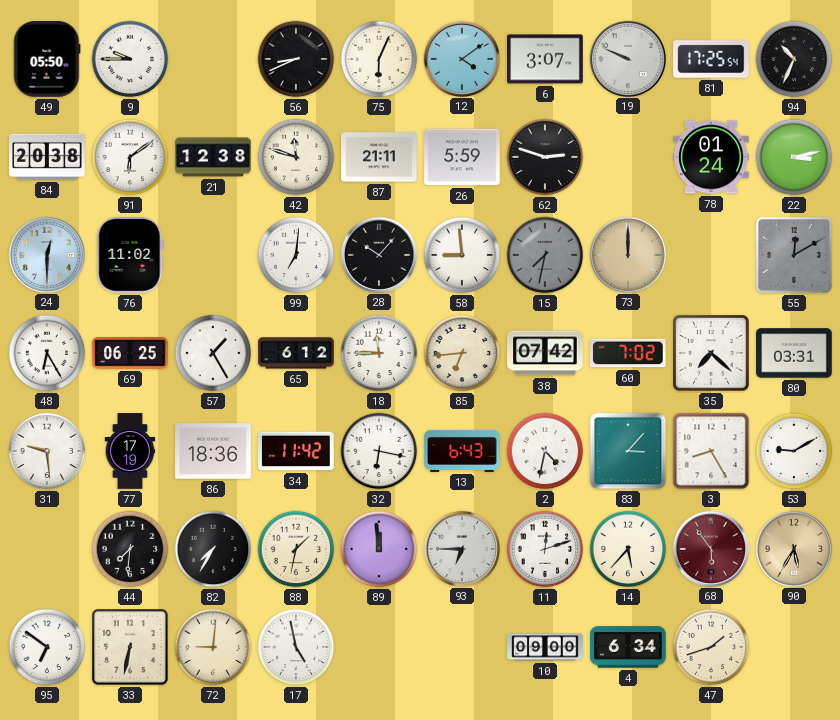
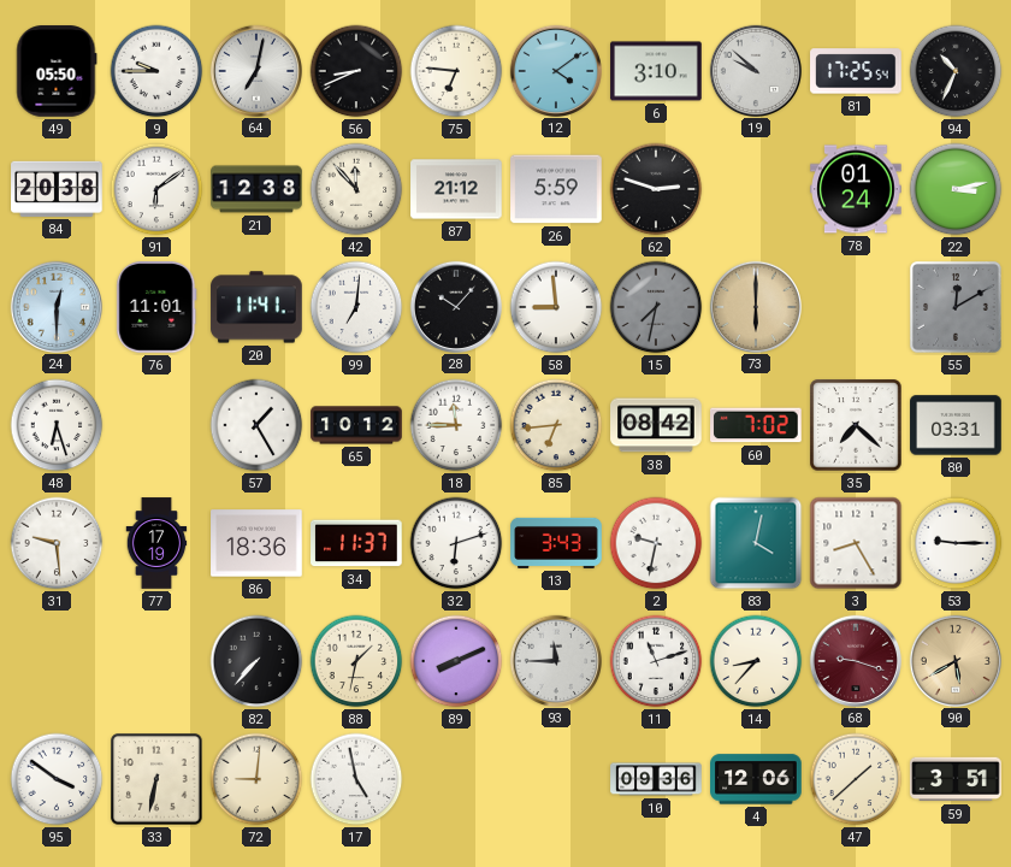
64: none -> 7:02 (255, 70)
75: 6:04 -> 6:46 (456, 71)
6: 3:07 -> 3:10 (656, 71)
19: 9:49 -> 9:52 (755, 70)
42: 11:48 -> 11:53 (356, 189)
87: 21:11 -> 21:12 (456, 189)
76: 11:02 -> 11:01 (156, 307)
20: none -> 11:41 (256, 307)
73: 12:00 -> 6:00 (755, 306)
48: 6:25 -> 6:27 (57, 425)
69: 06:25 -> none (130, 353)
65: 6:12 -> 10:12 (356, 425)
38: 07:42 -> 08:42 (656, 425)
34: 11:42 -> 11:37 (356, 543)
32: 6:17 -> 6:12 (456, 543)
13: 6:43 -> 3:43 (556, 543)
2: 4:32 -> 9:32 (656, 543)
83: 3:07 -> 4:02 (756, 543)
53: 9:10 -> 9:15 (956, 543)
44: 7:31 -> none (130, 549)
82: 7:35 -> 7:37 (256, 661)
89: 11:59 -> 8:11 (456, 661)
93: 6:45 -> 11:45 (555, 660)
11: 12:12 -> 11:12 (656, 661)
14: 5:37 -> 8:37 (756, 661)
68: 5:54 -> 9:18 (855, 660)
90: 5:35 -> 5:40 (954, 660)
95: 6:51 -> 3:51 (57, 779)
10: 09:00 -> 09:36 (656, 779)
4: 6:34 -> 12:06 (756, 779)
47: 1:42 -> 1:38 (856, 779)
59: none -> 3:51 (956, 779)
